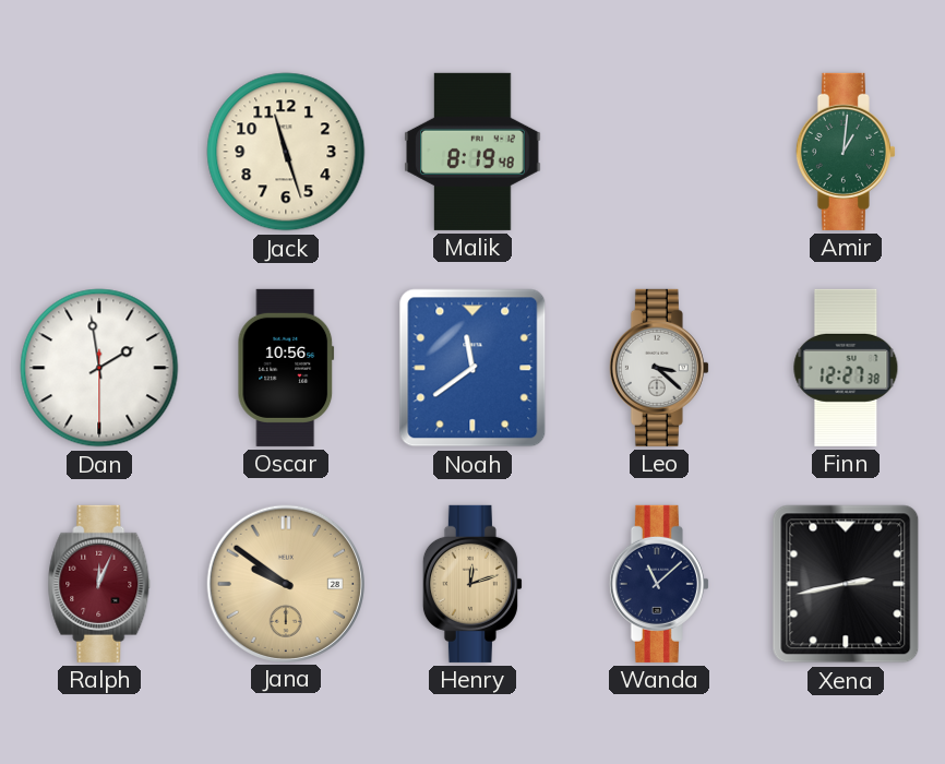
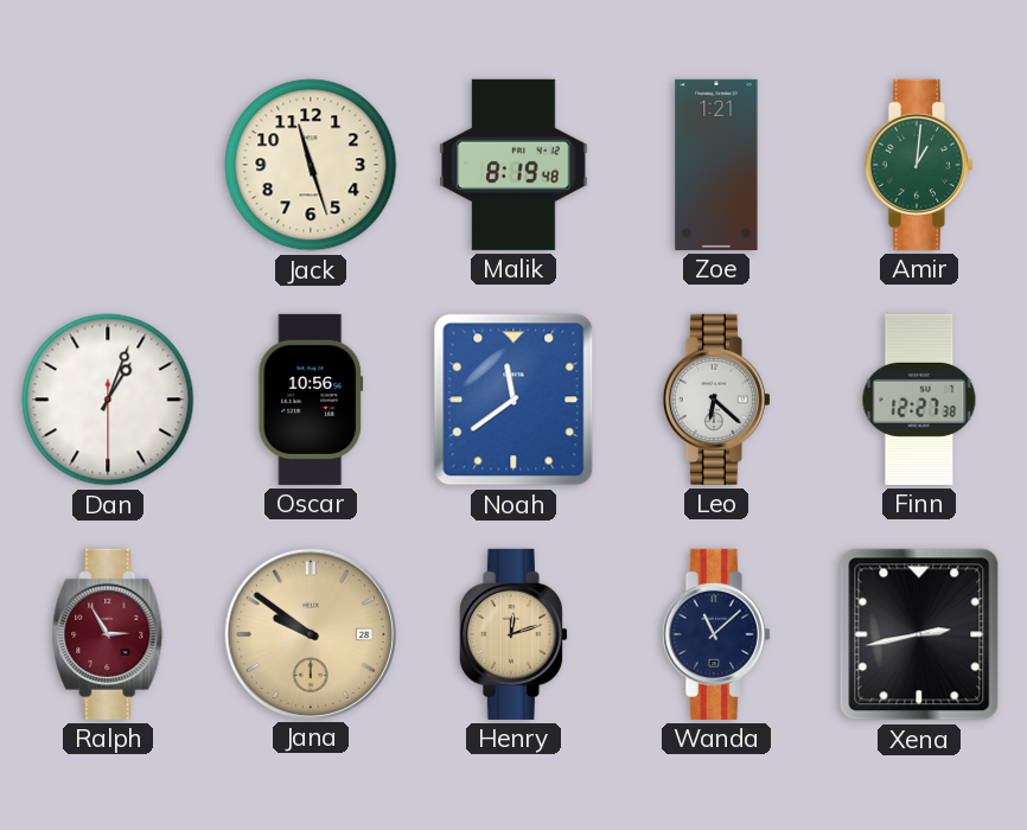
Zoe: none -> 1:21 (716, 165)
Dan: 1:58 -> 1:03 (108, 400)
Leo: 3:22 -> 6:22 (716, 400)
Ralph: 12:04 -> 2:55 (108, 634)
